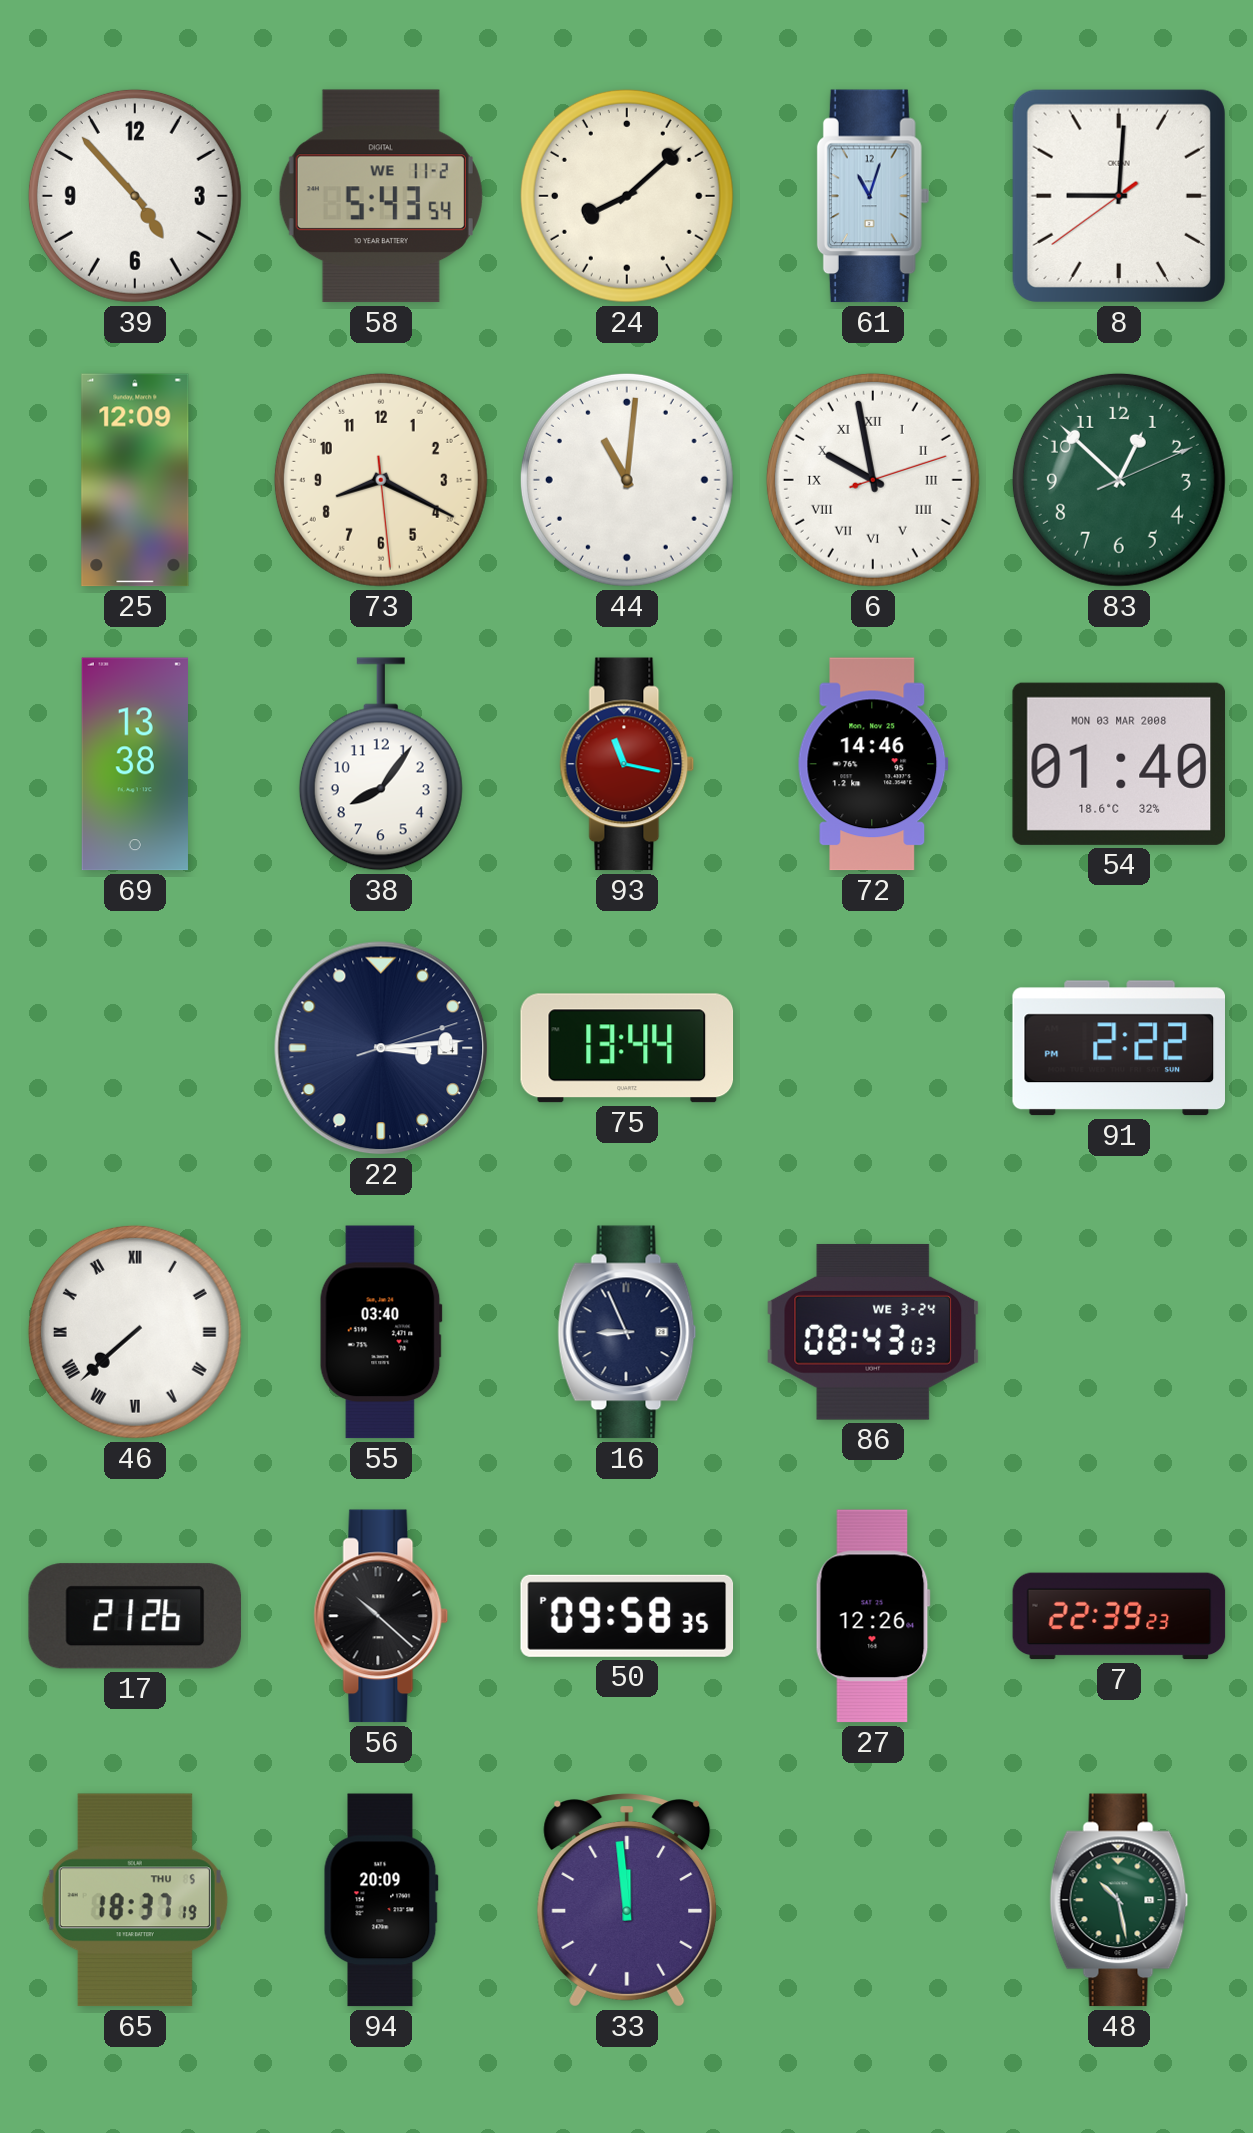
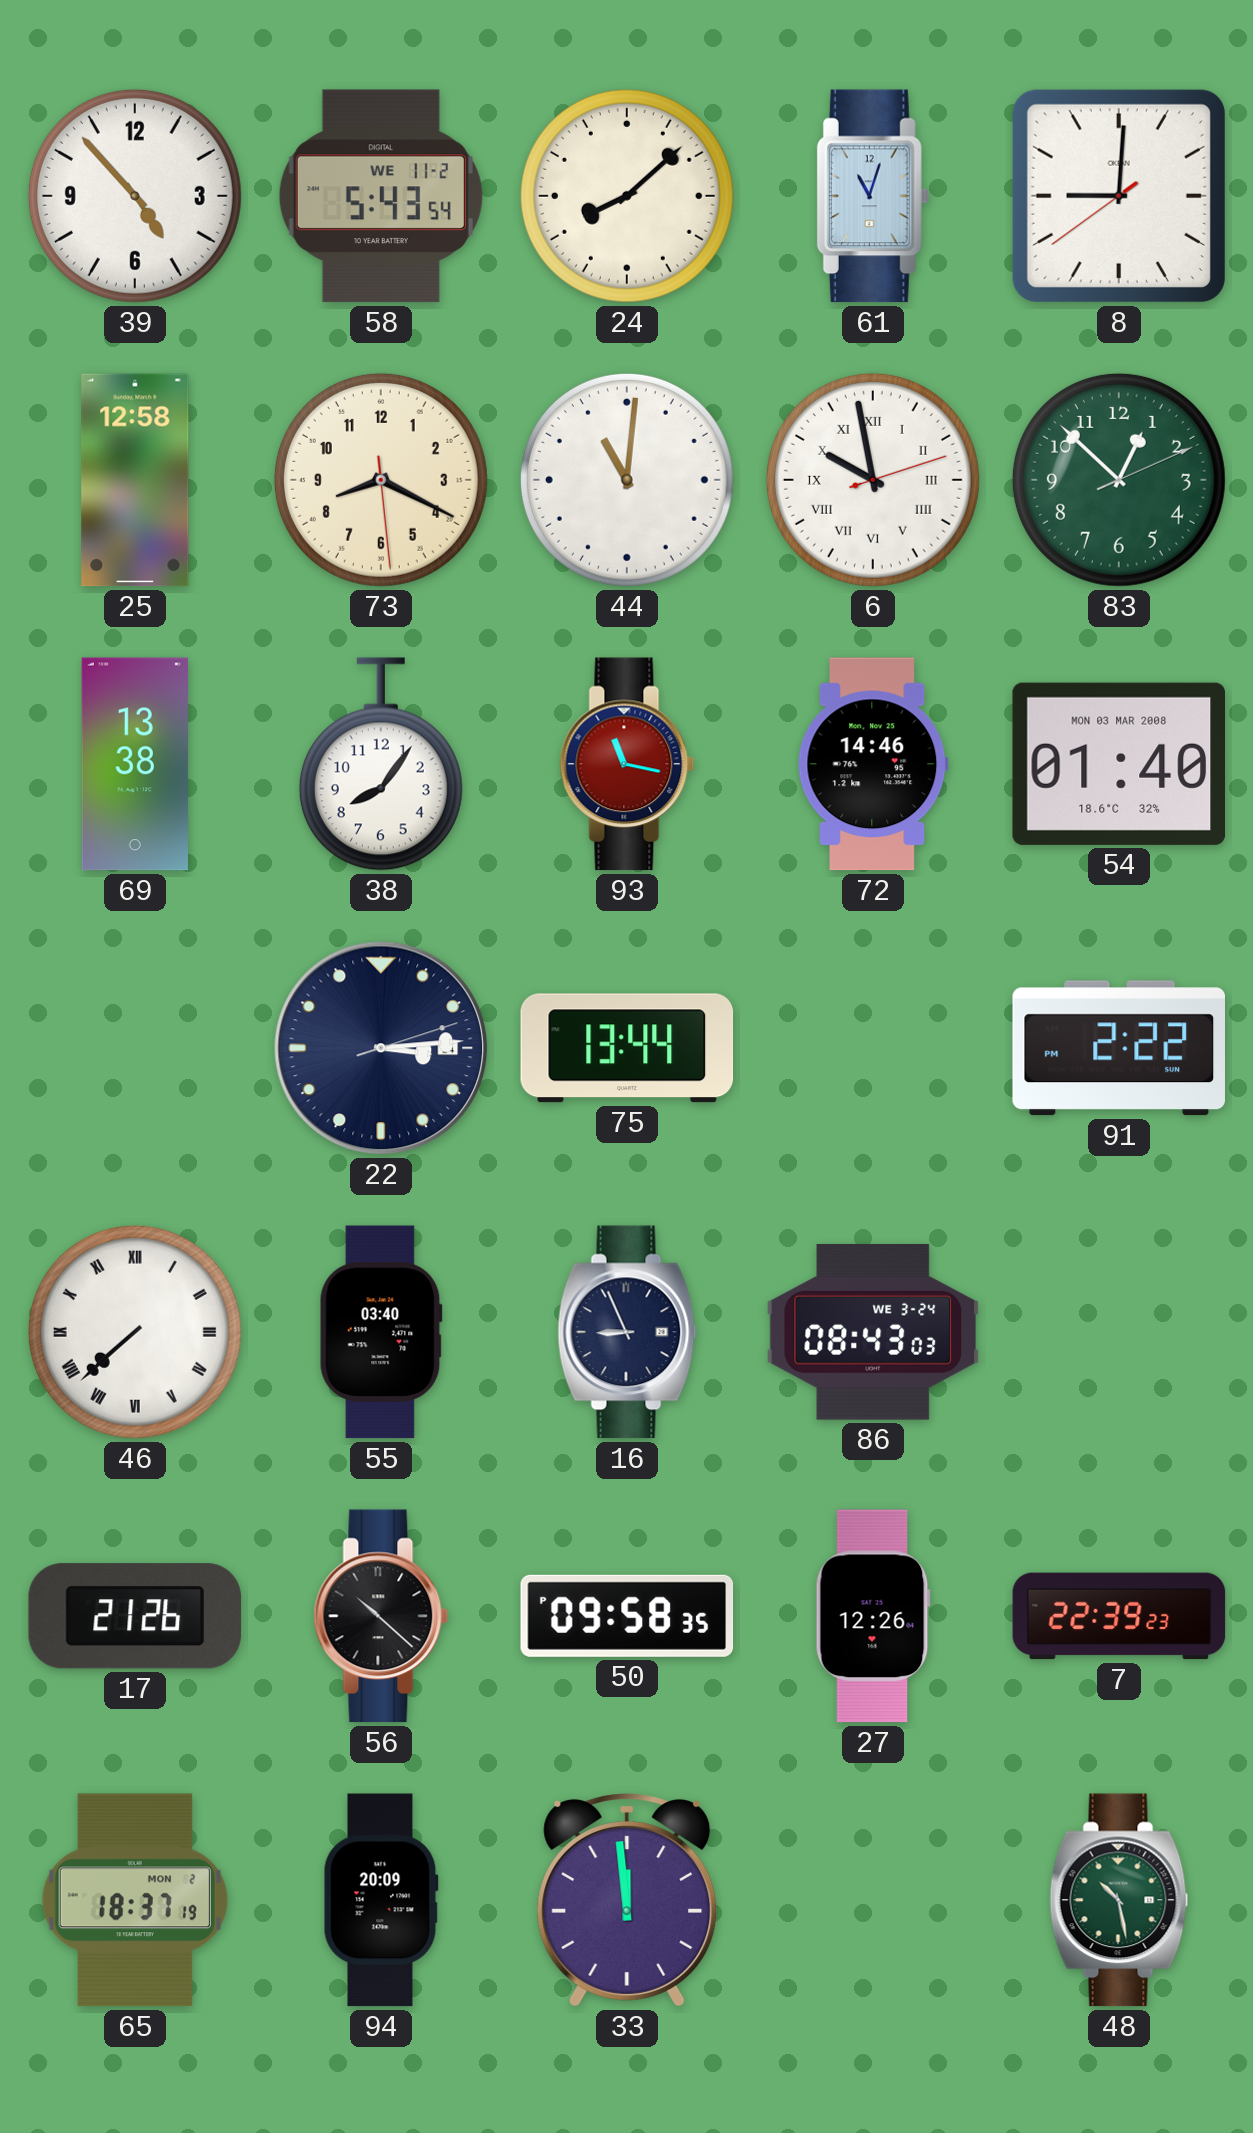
25: 12:09 -> 12:58 (135, 480)
65 date: THU 5 -> MON 2 (135, 1900)
